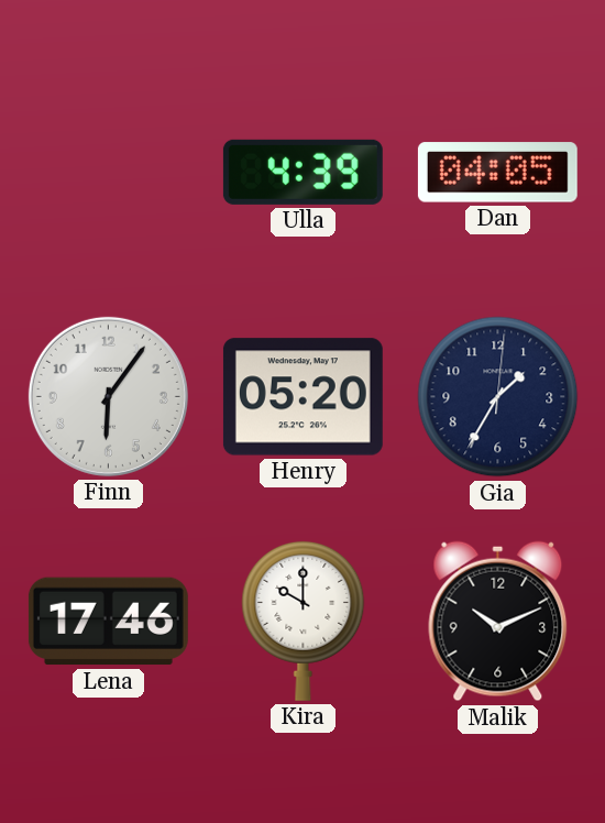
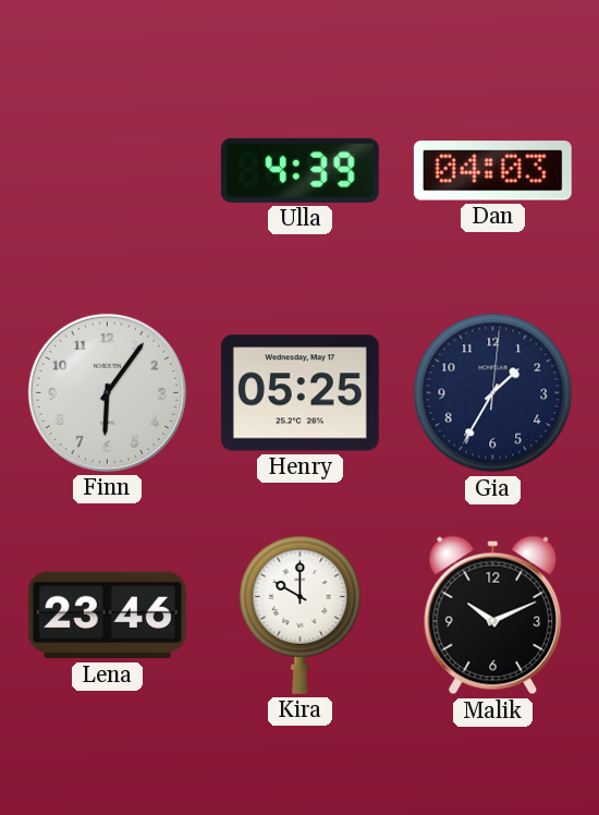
Dan: 04:05 -> 04:03 (492, 171)
Henry: 05:20 -> 05:25 (299, 393)
Lena: 17:46 -> 23:46 (107, 616)
